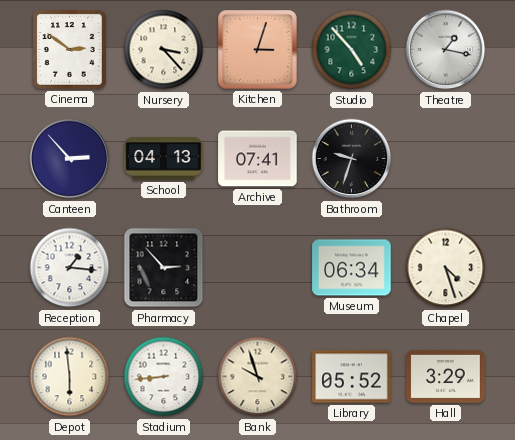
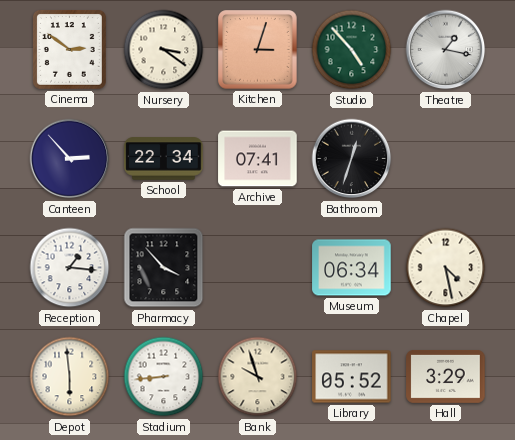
Nursery: 3:23 -> 3:21 (164, 50)
School: 04:13 -> 22:34 (164, 159)
Bathroom: 9:33 -> 12:33 (352, 159)
Pharmacy: 2:53 -> 3:53 (164, 268)
Chapel: 4:27 -> 4:28 (446, 268)
